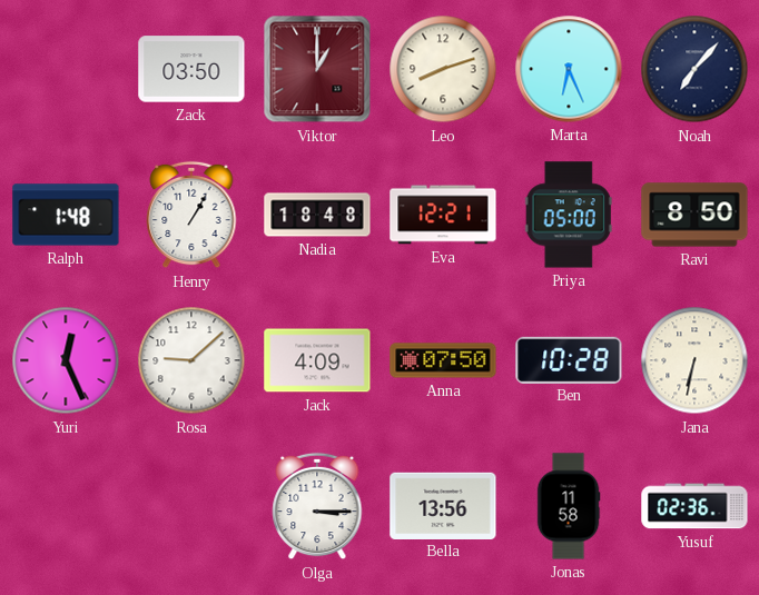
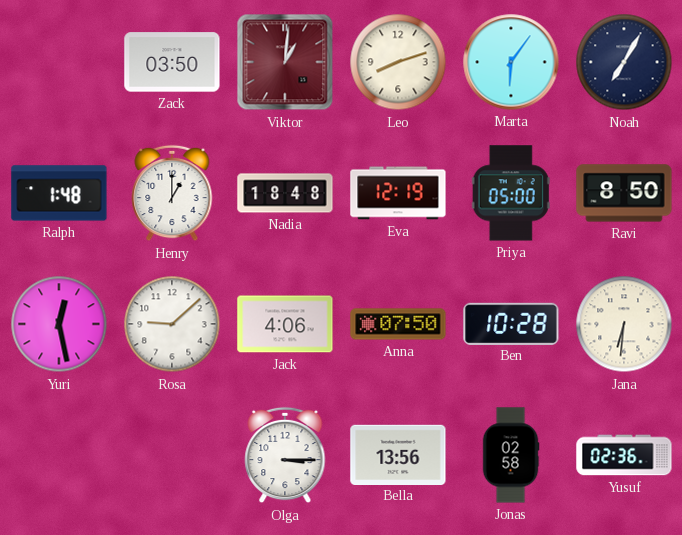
Viktor: 1:00 -> 1:01 (285, 62)
Marta: 6:26 -> 6:06 (511, 62)
Noah: 7:07 -> 7:05 (624, 62)
Henry: 1:05 -> 1:00 (172, 193)
Eva: 12:21 -> 12:19 (398, 193)
Yuri: 12:26 -> 12:28 (59, 324)
Jack: 4:09 -> 4:06 (285, 324)
Jana: 6:32 -> 6:31 (624, 324)
Jonas: 11:58 -> 02:58 (511, 455)
